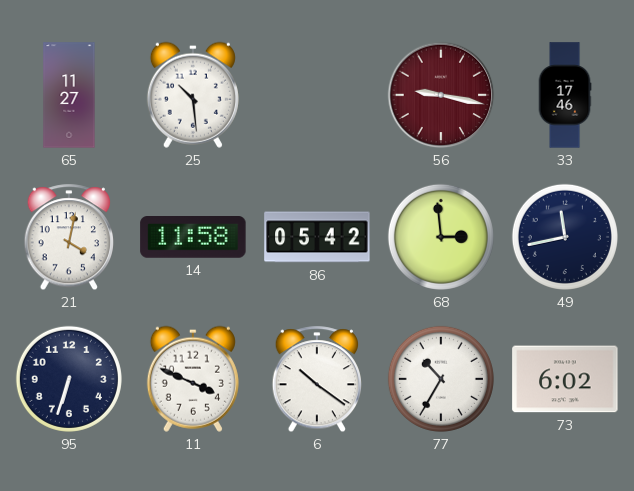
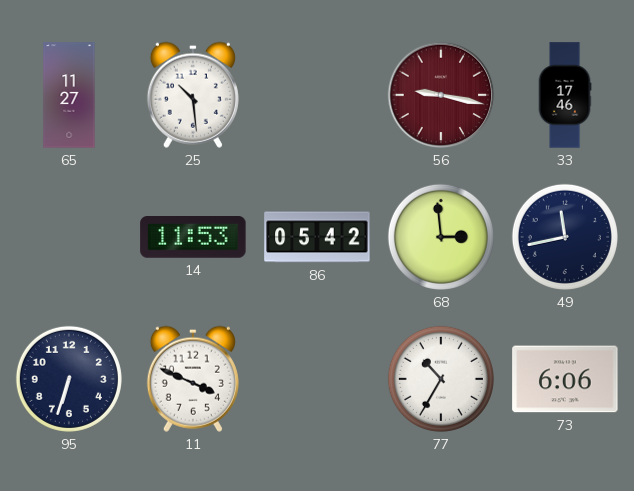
21: 4:02 -> none (68, 238)
14: 11:58 -> 11:53 (193, 238)
6: 10:21 -> none (316, 380)
73: 6:02 -> 6:06 (565, 379)
